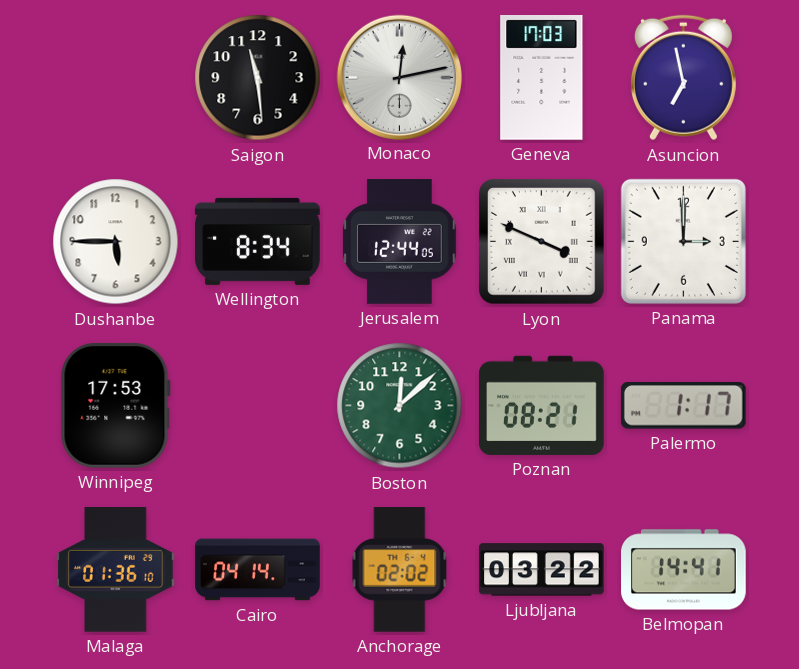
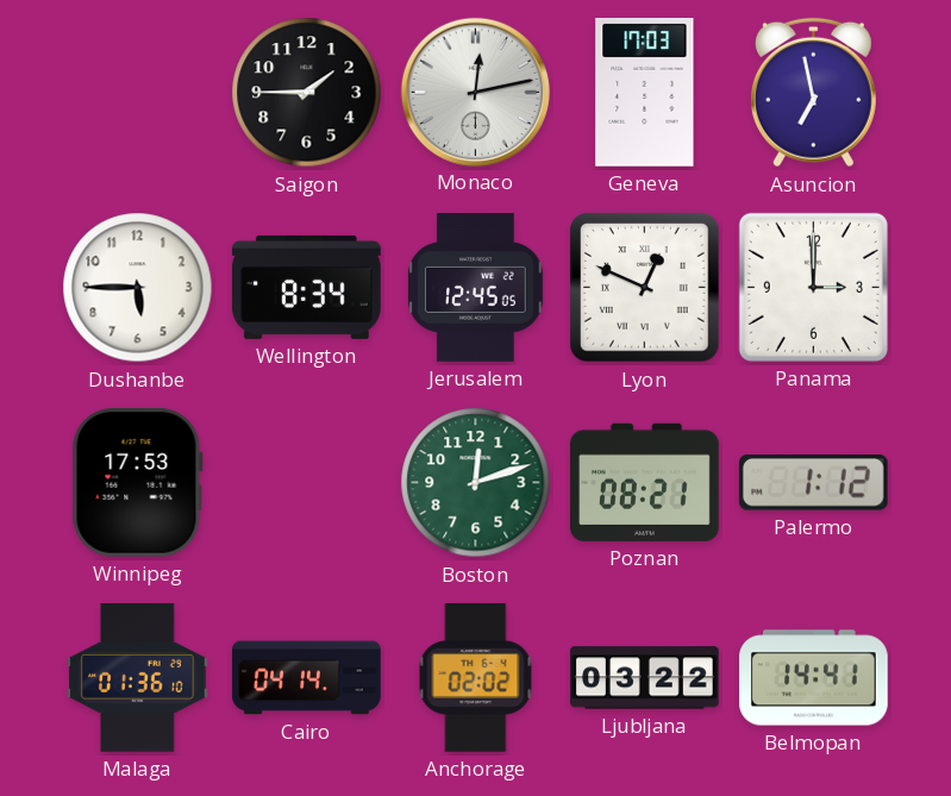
Saigon: 11:29 -> 1:45 (307, 93)
Jerusalem: 12:44 -> 12:45 (476, 288)
Lyon: 3:49 -> 12:49 (645, 288)
Boston: 12:08 -> 12:12 (476, 483)
Palermo: 1:17 -> 1:12 (813, 483)
